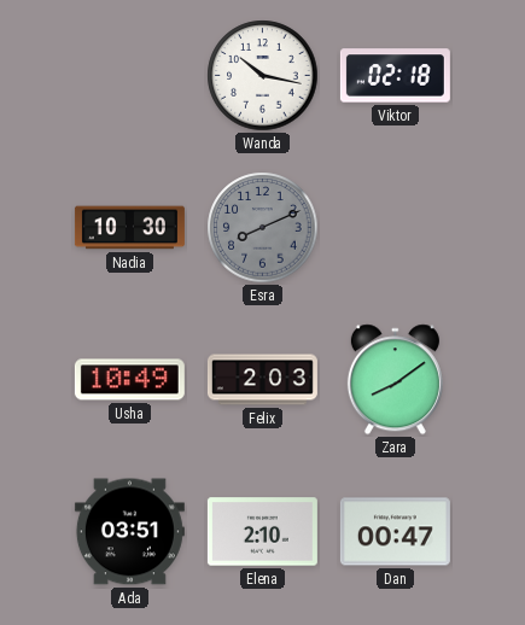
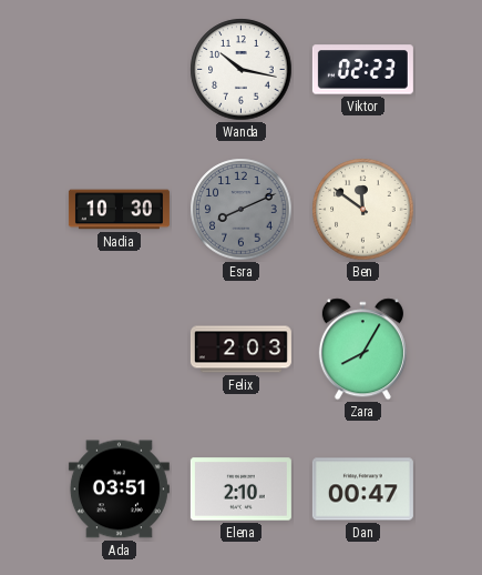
Viktor: 02:18 -> 02:23 (362, 70)
Ben: none -> 11:51 (363, 210)
Usha: 10:49 -> none (129, 380)
Zara: 8:09 -> 8:05 (362, 350)
